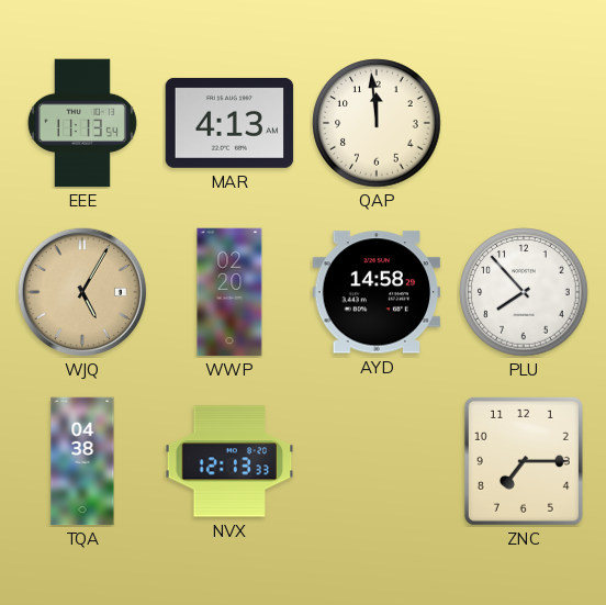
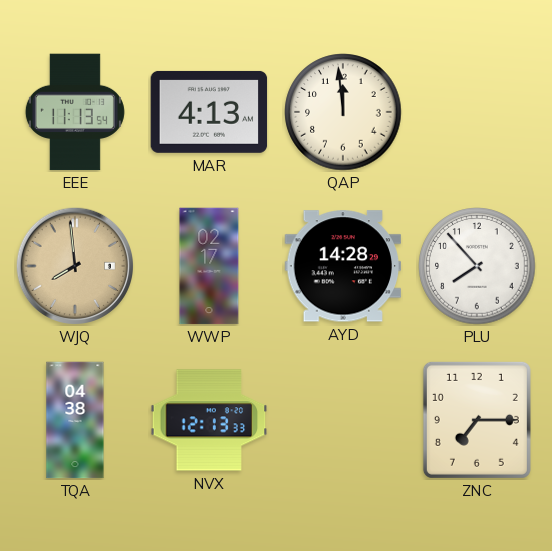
WJQ: 5:05 -> 7:59 (74, 265)
WWP: 02:20 -> 02:17 (209, 266)
AYD: 14:58 -> 14:28 (343, 266)
